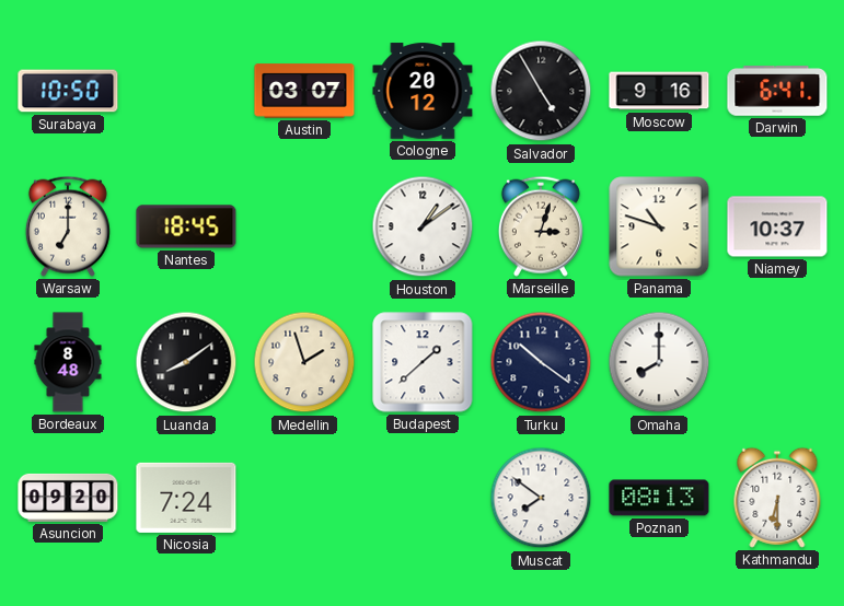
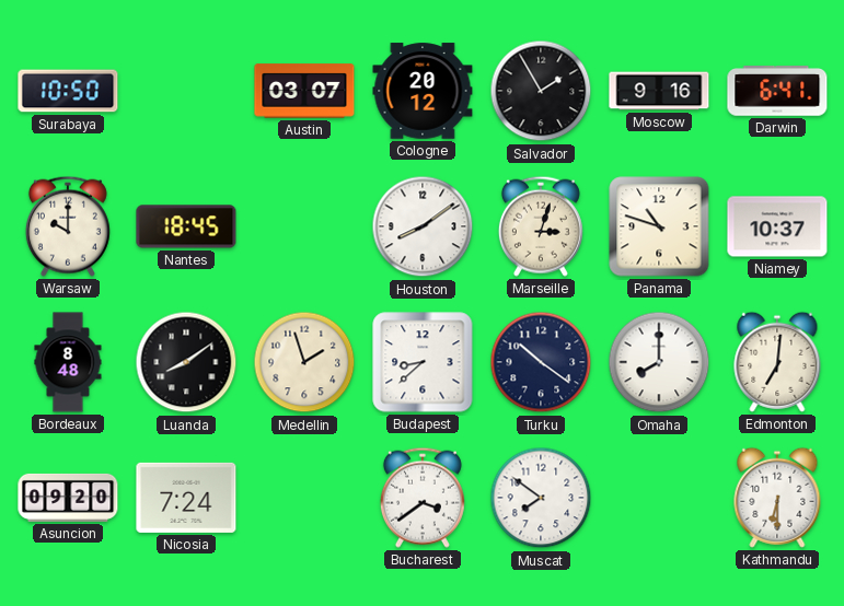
Salvador: 4:55 -> 1:55 (541, 91)
Warsaw: 7:00 -> 10:00 (68, 226)
Houston: 1:09 -> 8:09 (423, 226)
Budapest: 1:38 -> 8:38 (423, 362)
Edmonton: none -> 7:01 (777, 362)
Bucharest: none -> 3:39 (423, 498)
Poznan: 08:13 -> none (659, 498)
